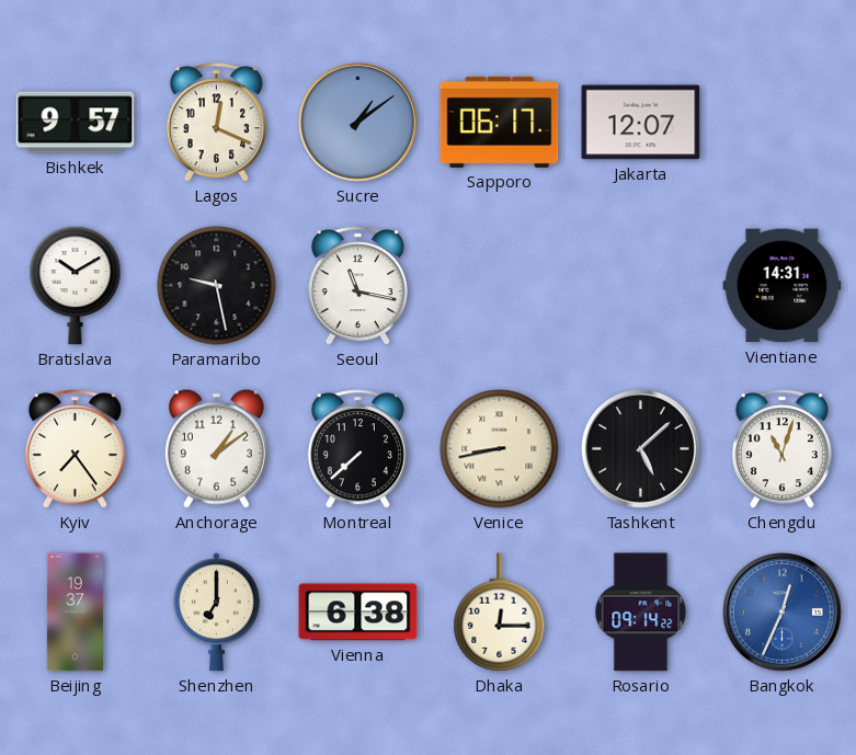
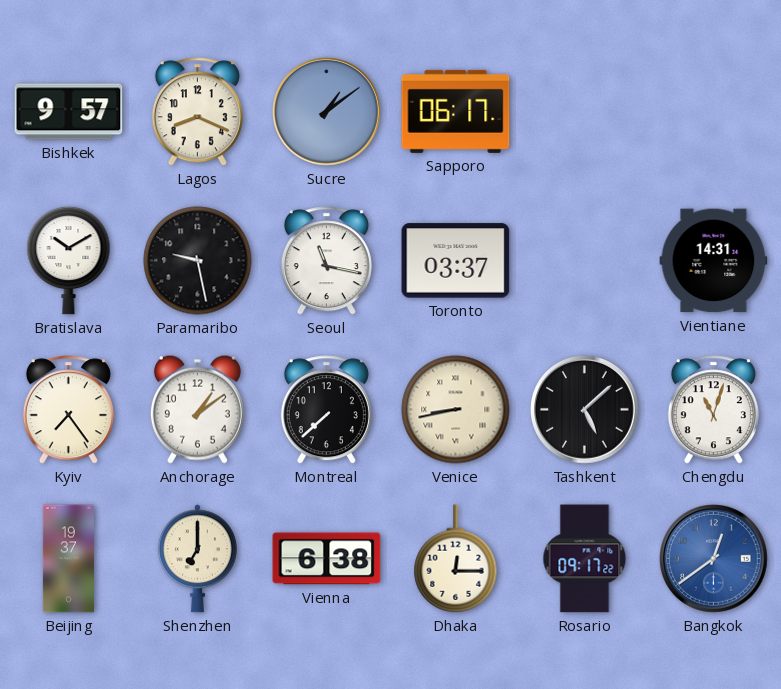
Lagos: 12:19 -> 8:19 (197, 112)
Jakarta: 12:07 -> none (641, 123)
Toronto: none -> 03:37 (456, 261)
Rosario: 09:14 -> 09:17 (585, 559)
Bangkok: 12:34 -> 12:39 (714, 559)
